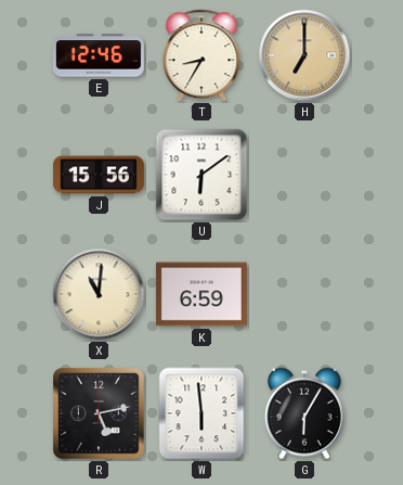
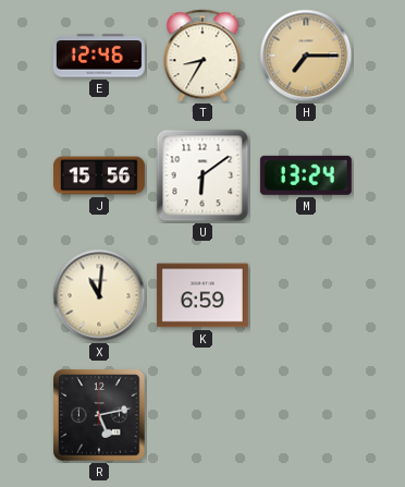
H: 7:00 -> 7:15 (306, 56)
M: none -> 13:24 (306, 175)
W: 5:59 -> none (201, 413)
G: 6:05 -> none (304, 413)
